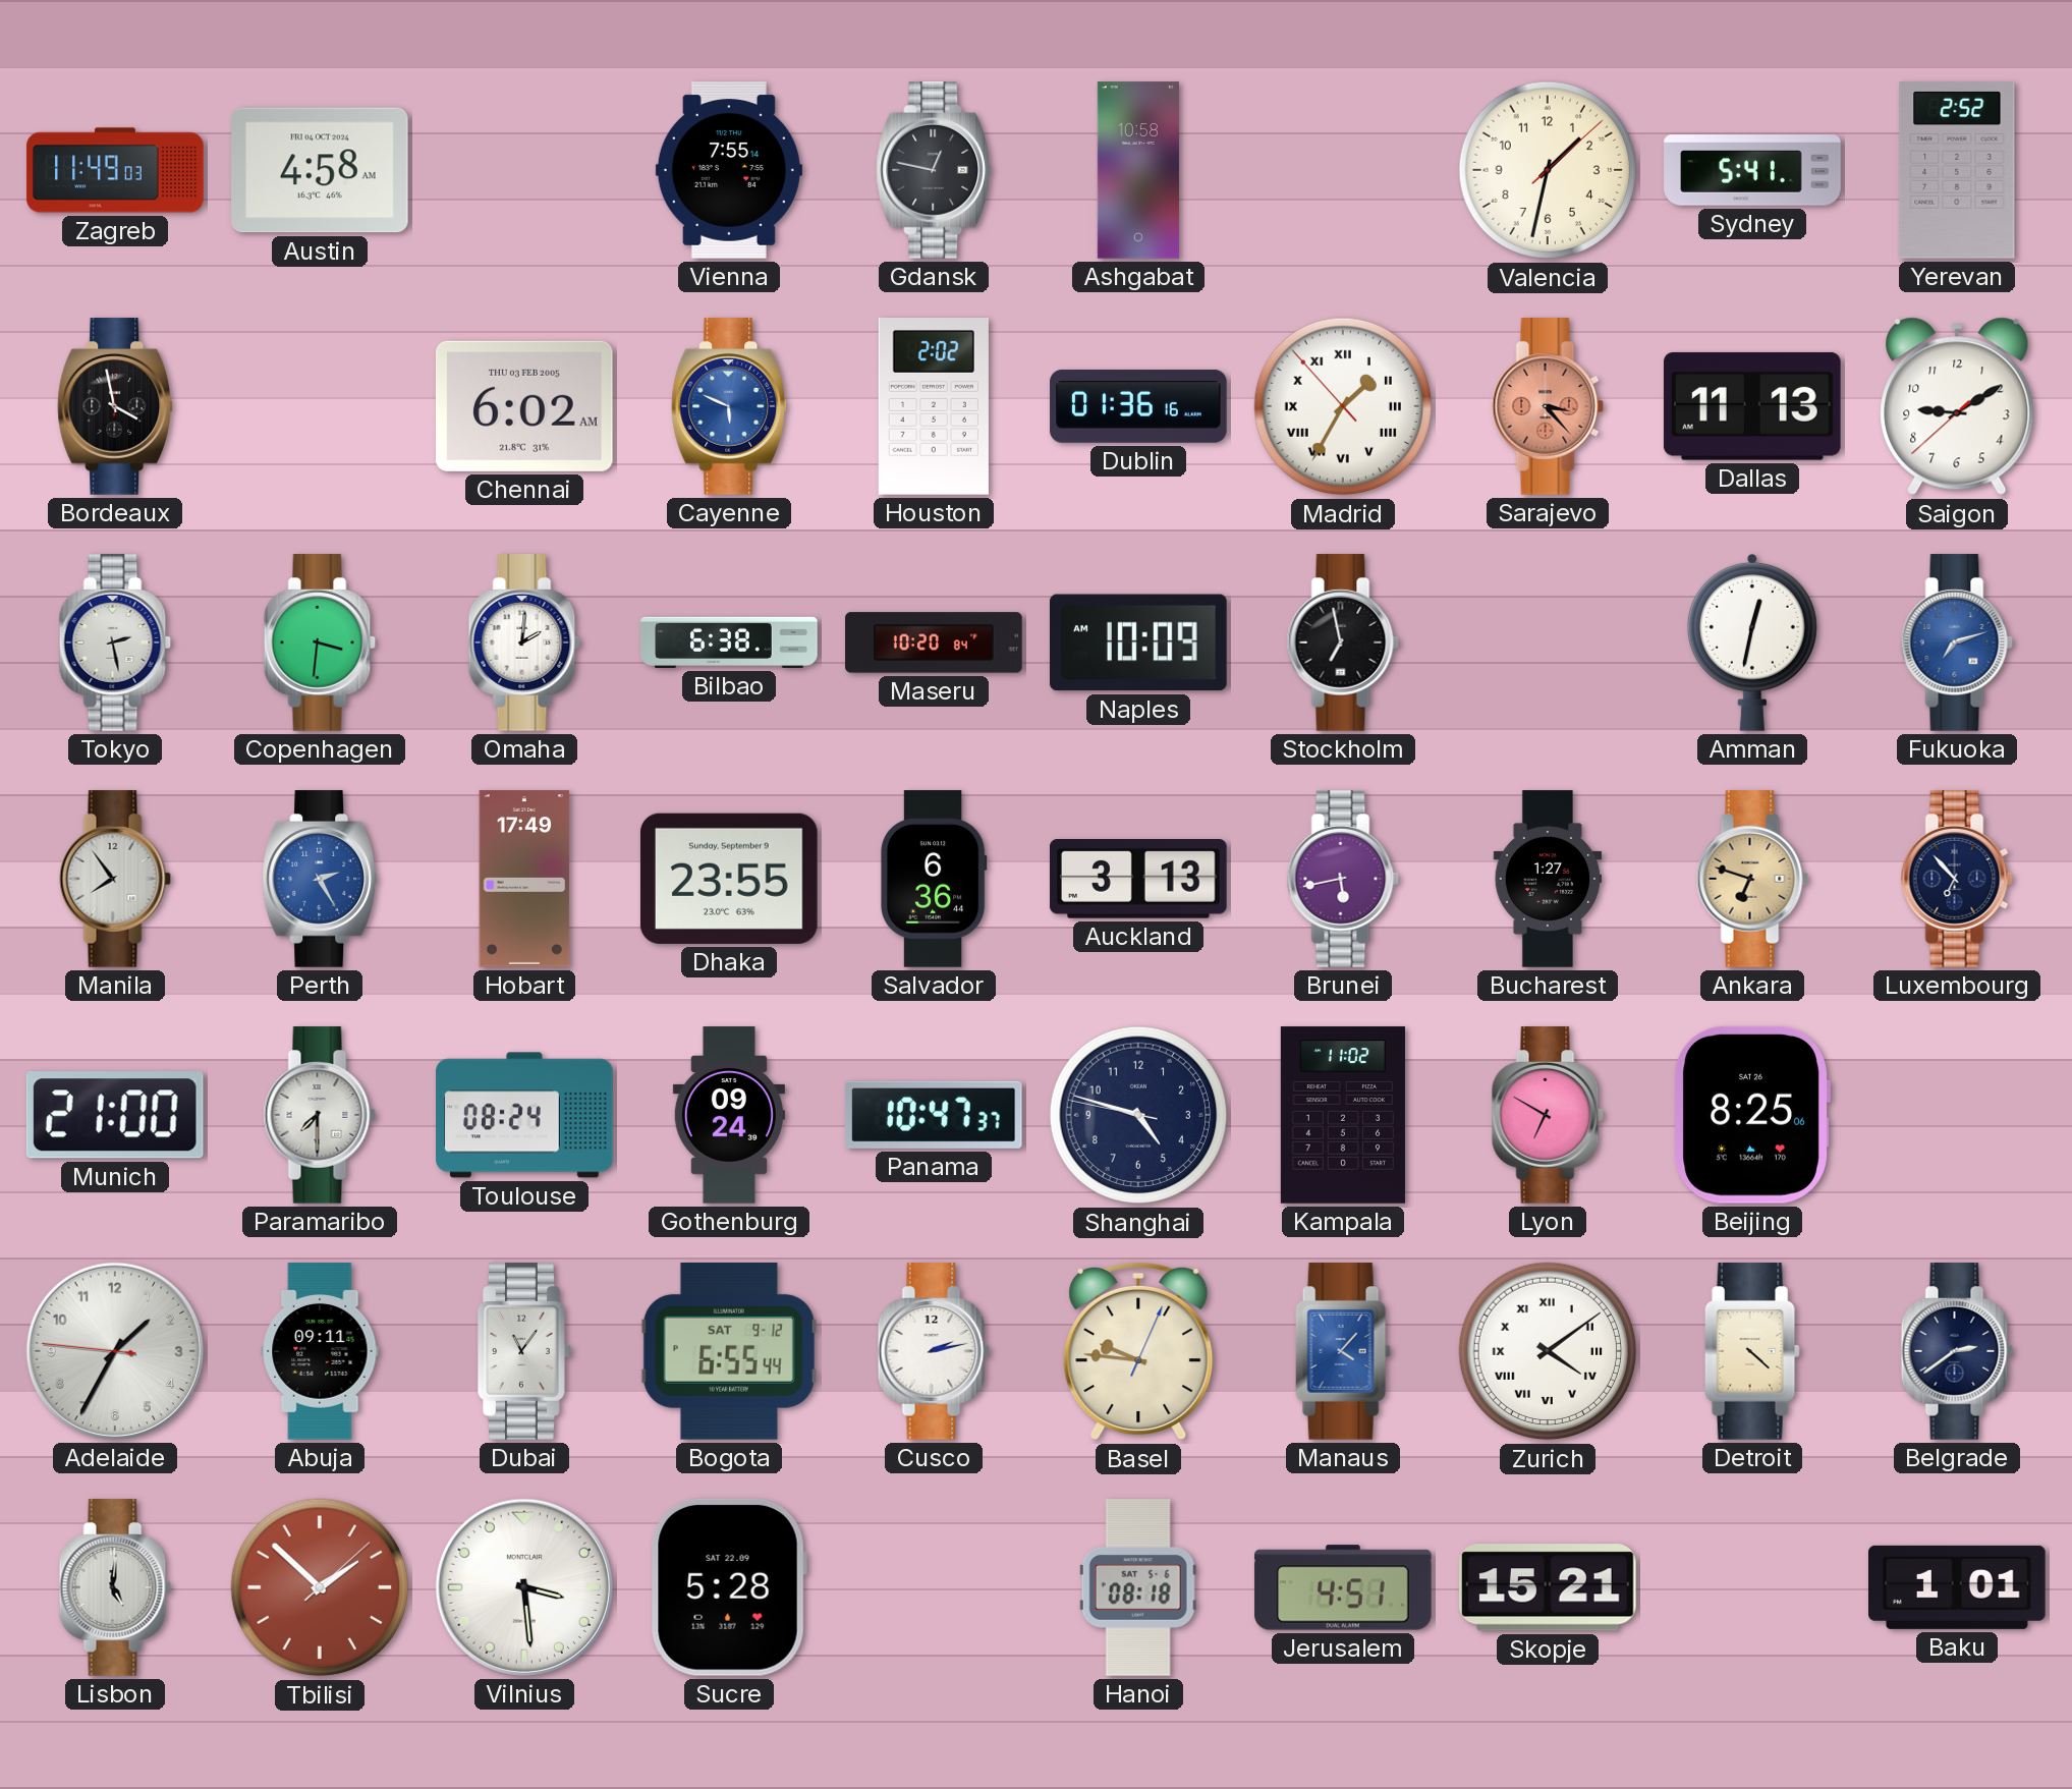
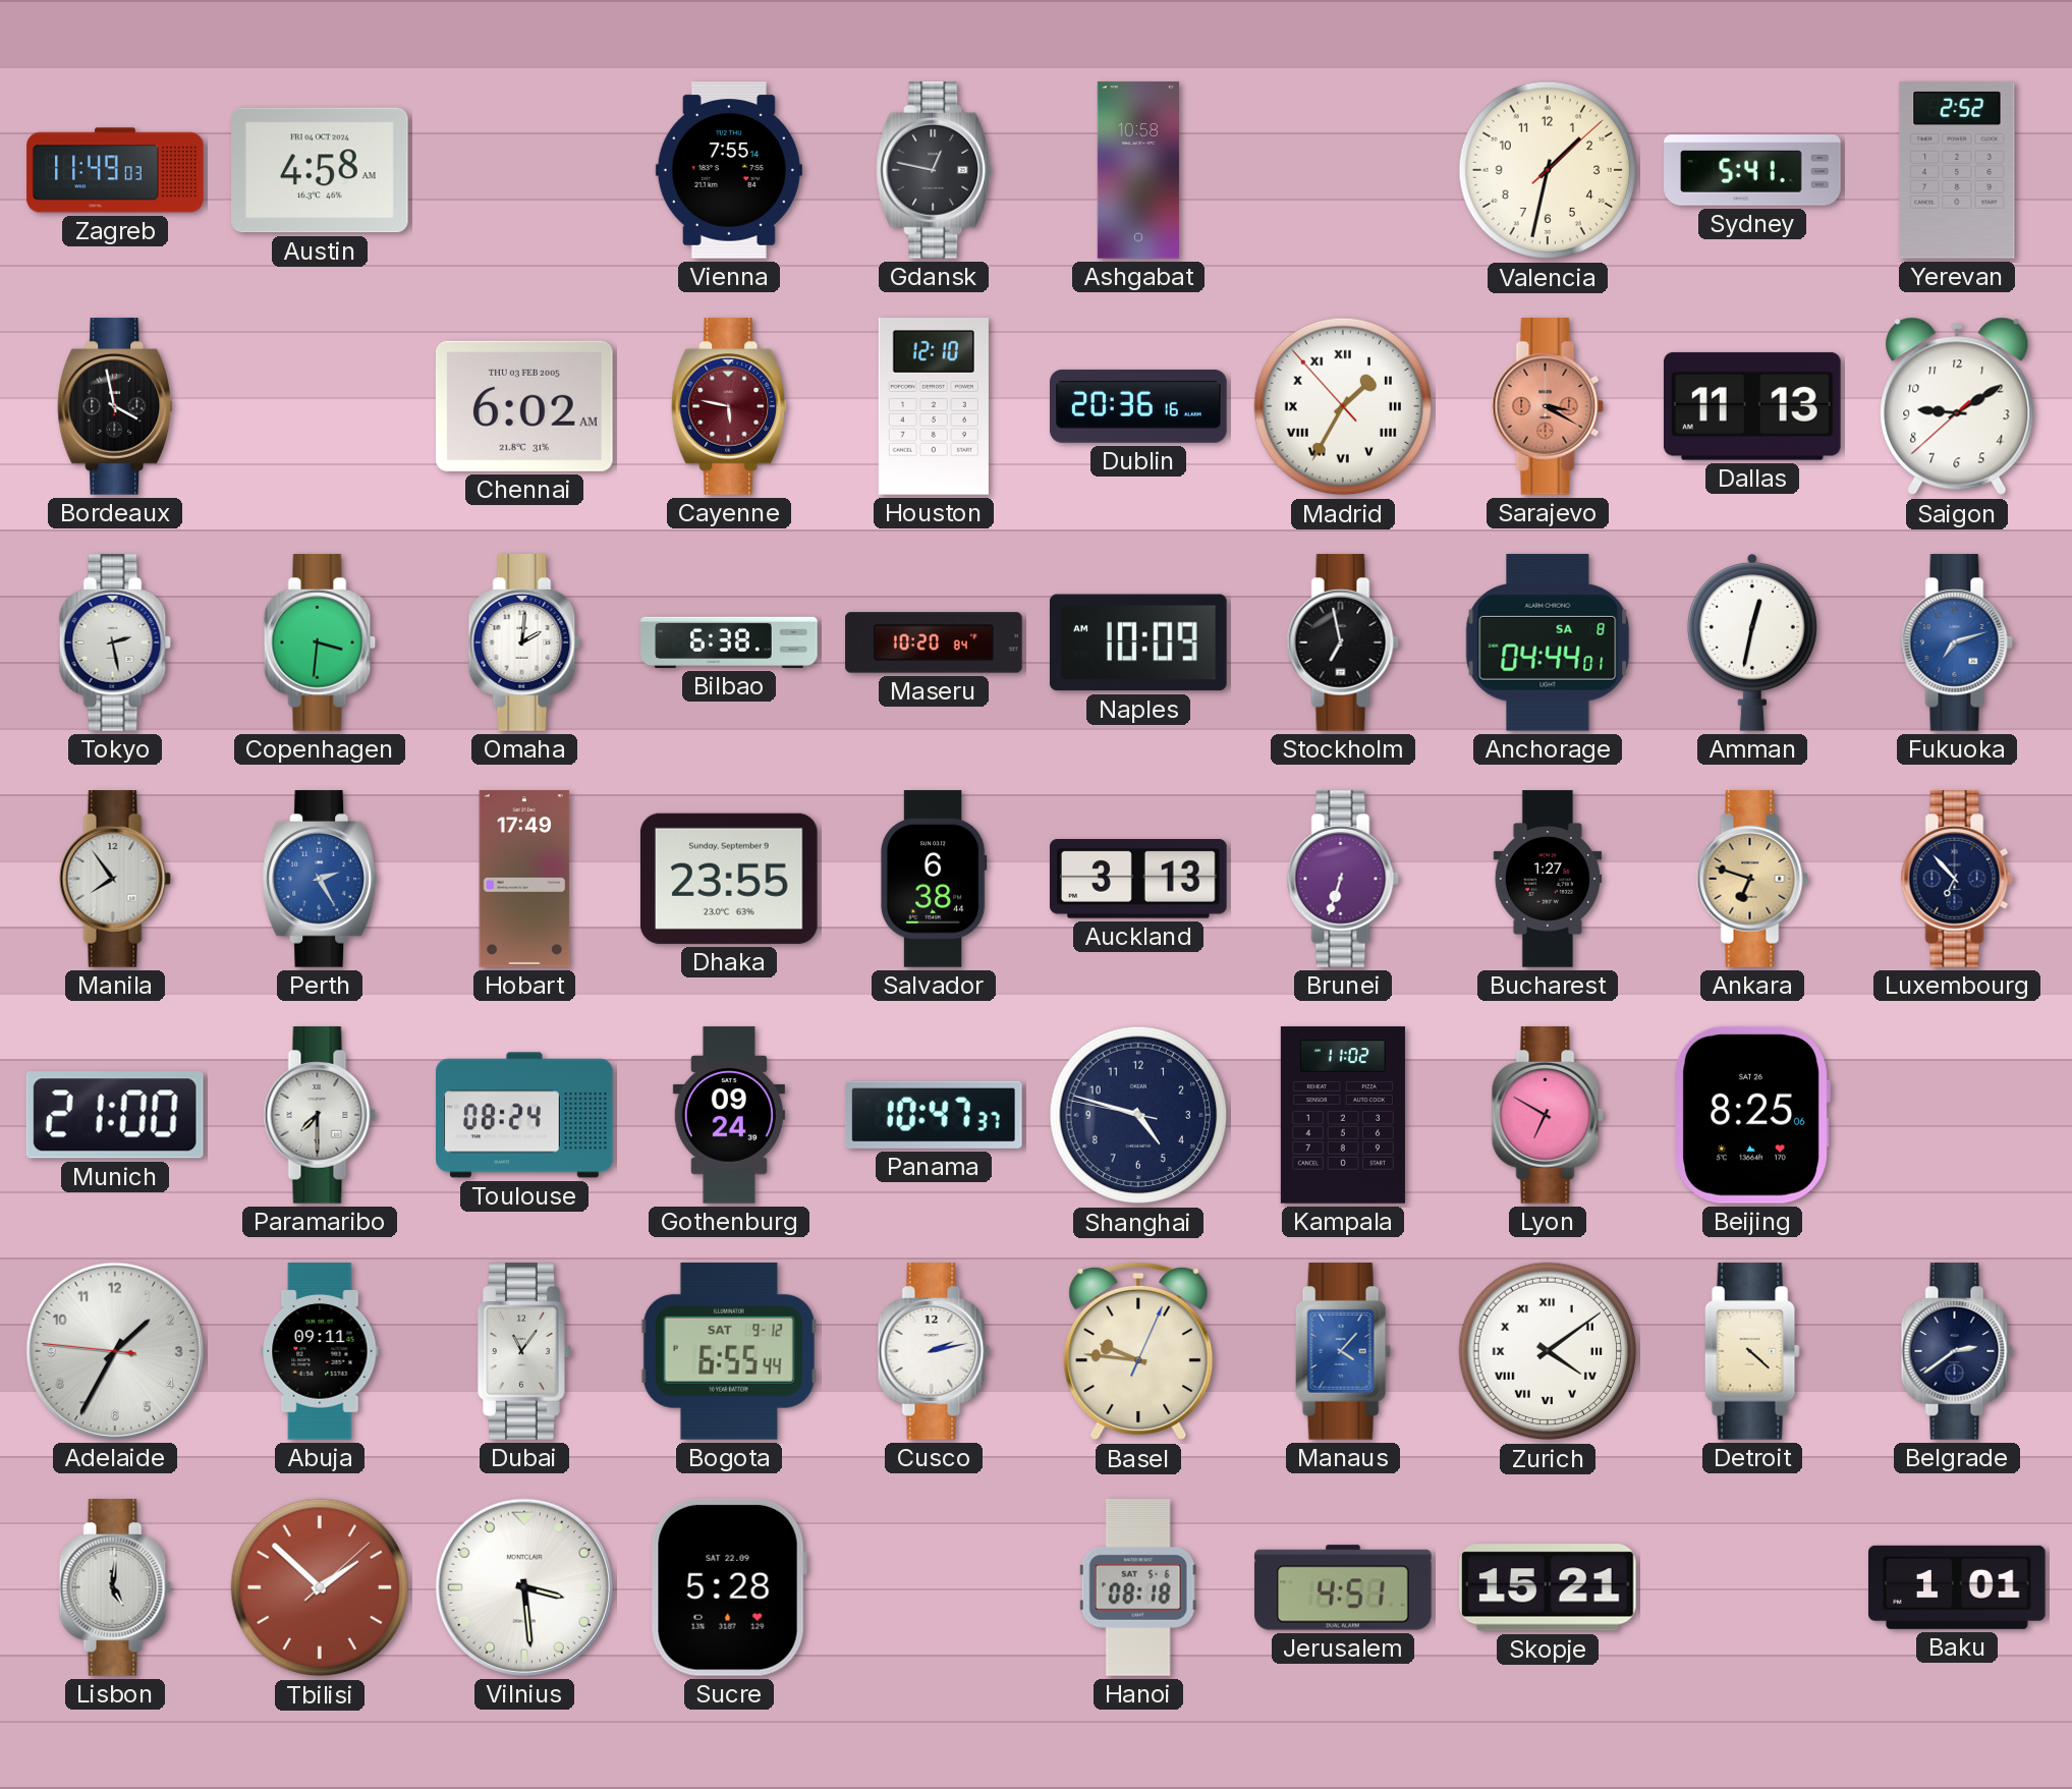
Cayenne: 5:49 -> 5:47 (730, 406)
Cayenne dial: blue -> burgundy (730, 406)
Houston: 2:02 -> 12:10 (934, 406)
Dublin: 01:36 -> 20:36 (1138, 406)
Sarajevo: 3:23 -> 3:20 (1548, 406)
Anchorage: none -> 04:44 (1548, 642)
Salvador: 6:36 -> 6:38 (934, 879)
Brunei: 5:43 -> 6:33 (1343, 879)
